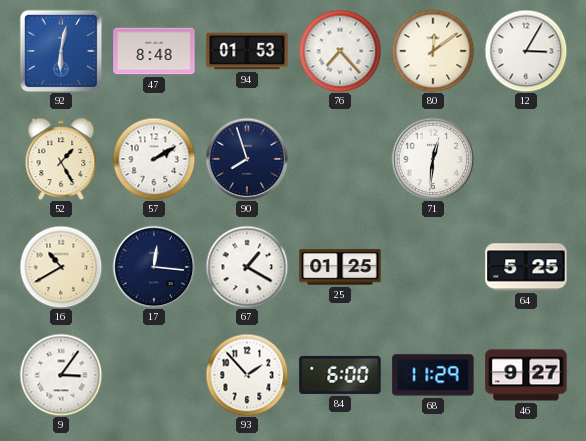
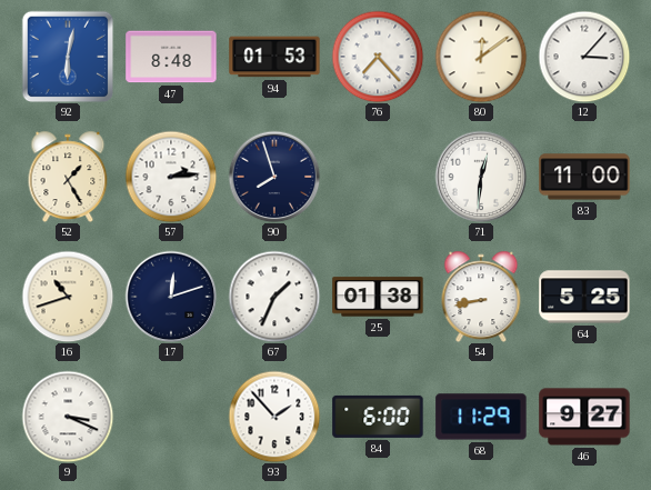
12: 3:05 -> 3:07 (584, 57)
57: 2:10 -> 2:14 (171, 177)
83: none -> 11:00 (584, 177)
16: 10:40 -> 10:42 (68, 297)
17: 12:16 -> 12:12 (171, 297)
67: 1:20 -> 1:34 (274, 297)
25: 01:25 -> 01:38 (378, 297)
54: none -> 8:43 (481, 297)
9: 3:06 -> 3:19 (68, 417)
